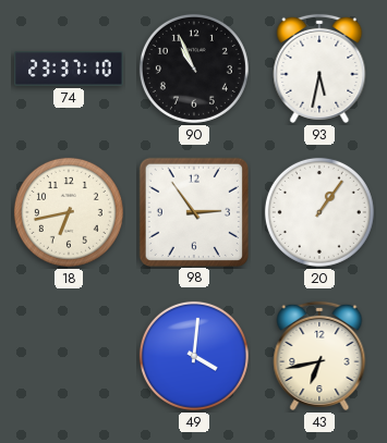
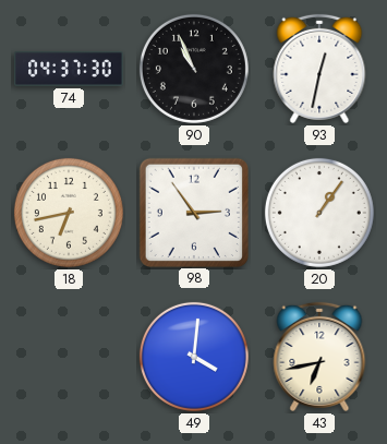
74: 23:37 -> 04:37 (69, 69)
93: 5:32 -> 12:32 (319, 69)
